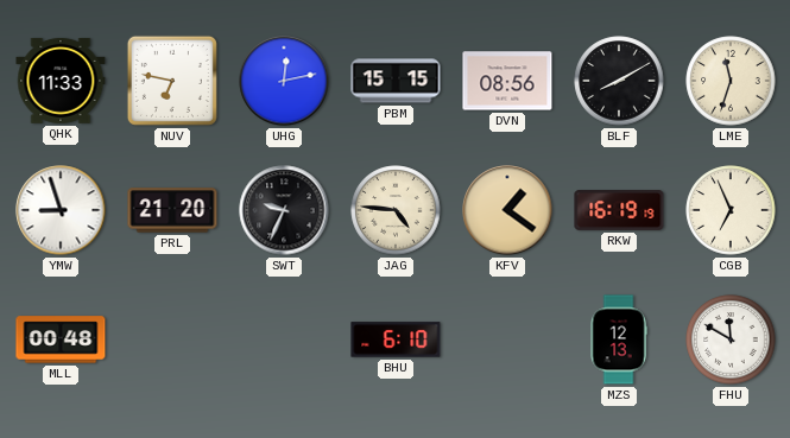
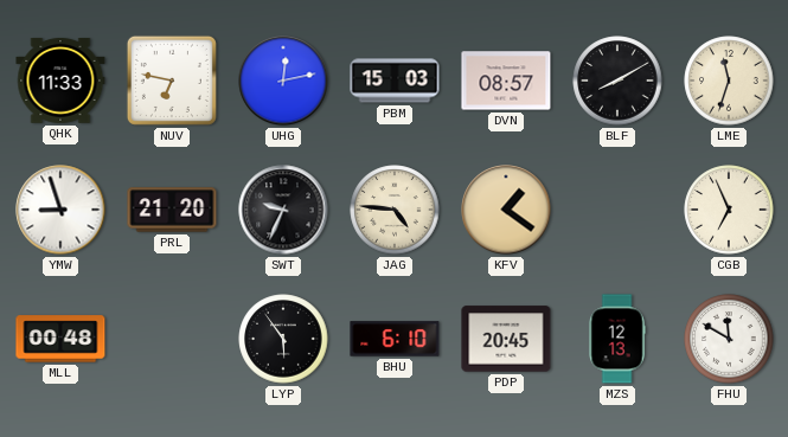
PBM: 15:15 -> 15:03 (395, 81)
DVN: 08:56 -> 08:57 (506, 81)
RKW: 16:19 -> none (619, 211)
LYP: none -> 5:54 (283, 339)
PDP: none -> 20:45 (506, 339)
